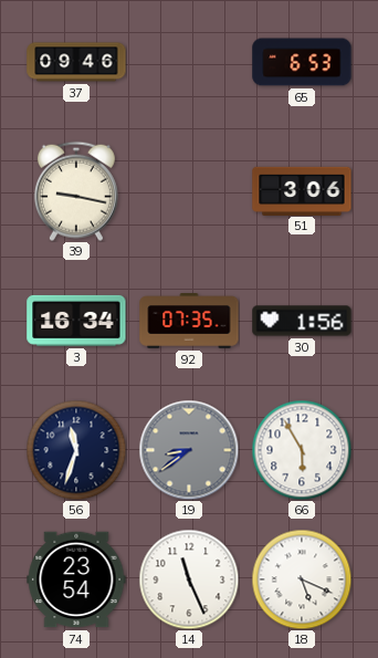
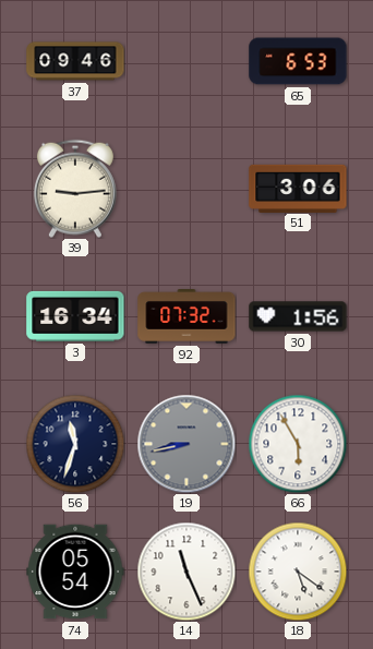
39: 9:17 -> 9:14 (75, 189)
92: 07:35 -> 07:32 (186, 317)
19: 8:39 -> 8:43 (186, 444)
74: 23:54 -> 05:54 (75, 572)
18: 5:19 -> 5:21 (298, 572)
